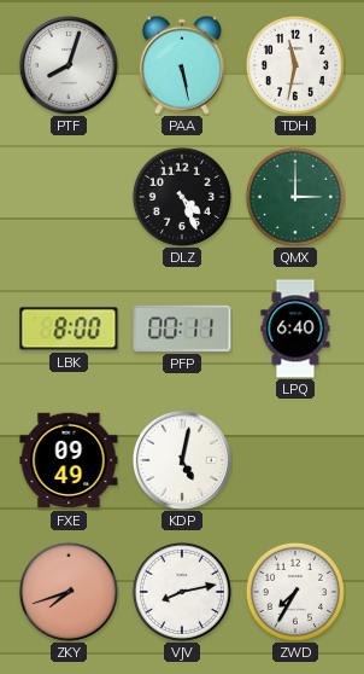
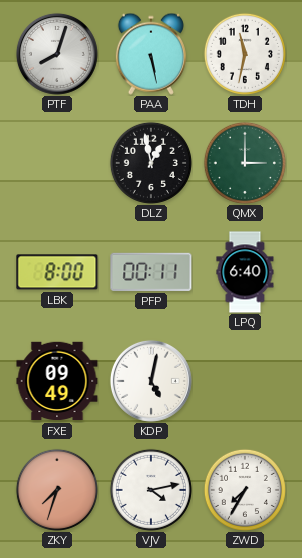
DLZ: 4:26 -> 12:58 (151, 163)
ZKY: 7:42 -> 7:33 (57, 490)
VJV: 8:13 -> 4:13 (151, 490)
